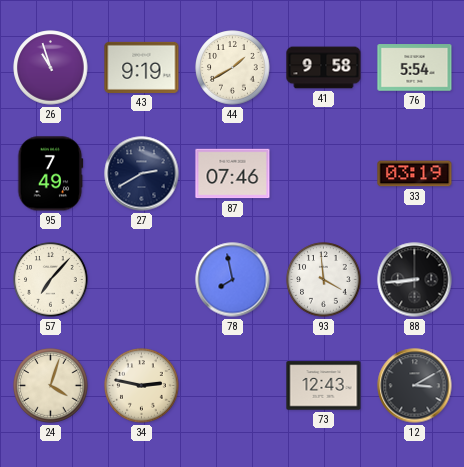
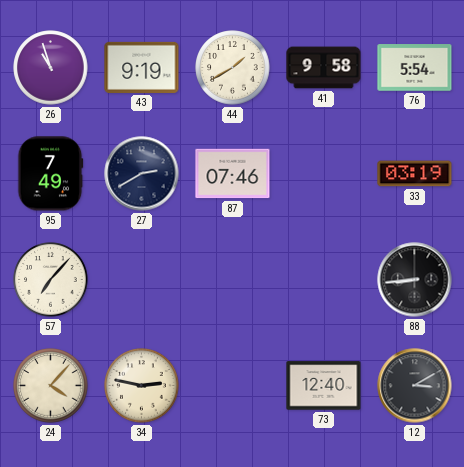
78: 7:58 -> none (233, 280)
93: 3:59 -> none (324, 280)
24: 4:03 -> 4:07 (51, 386)
73: 12:43 -> 12:40 (324, 386)
